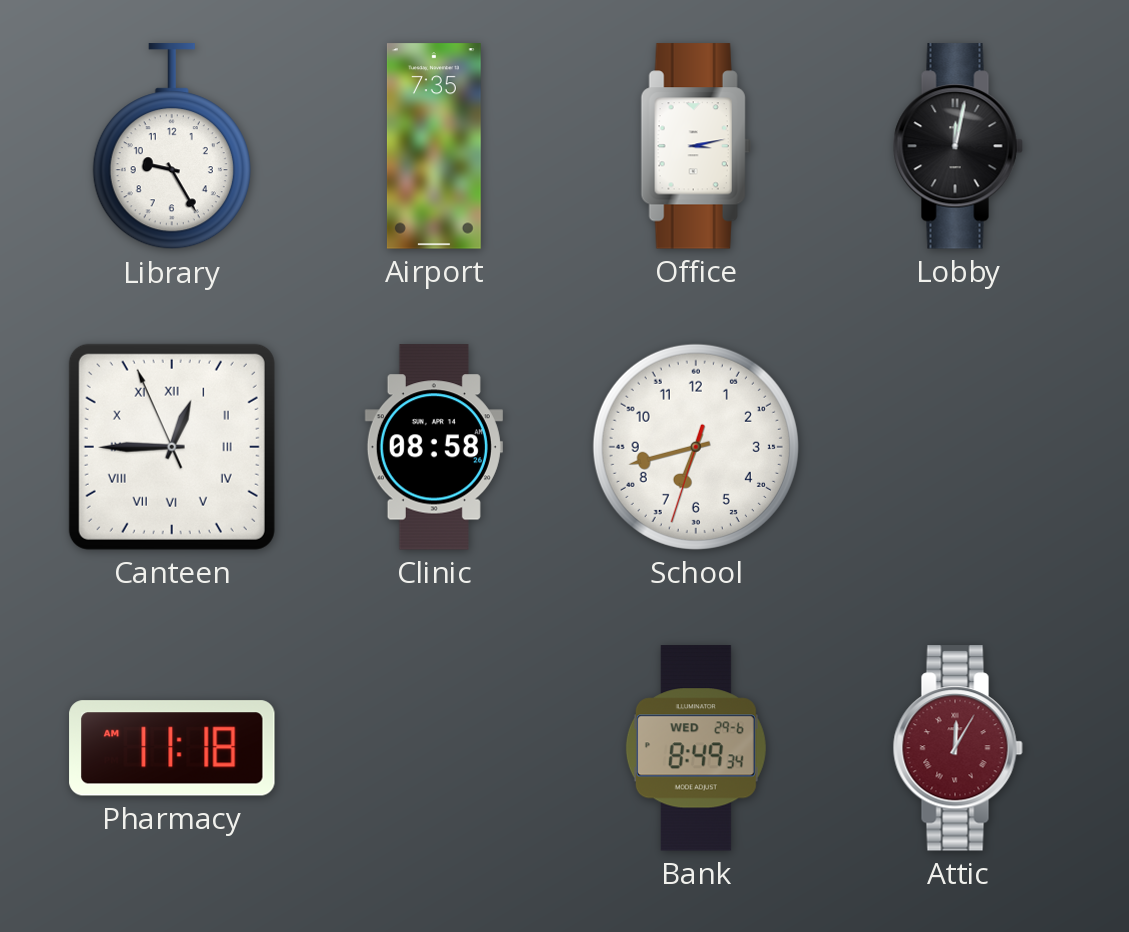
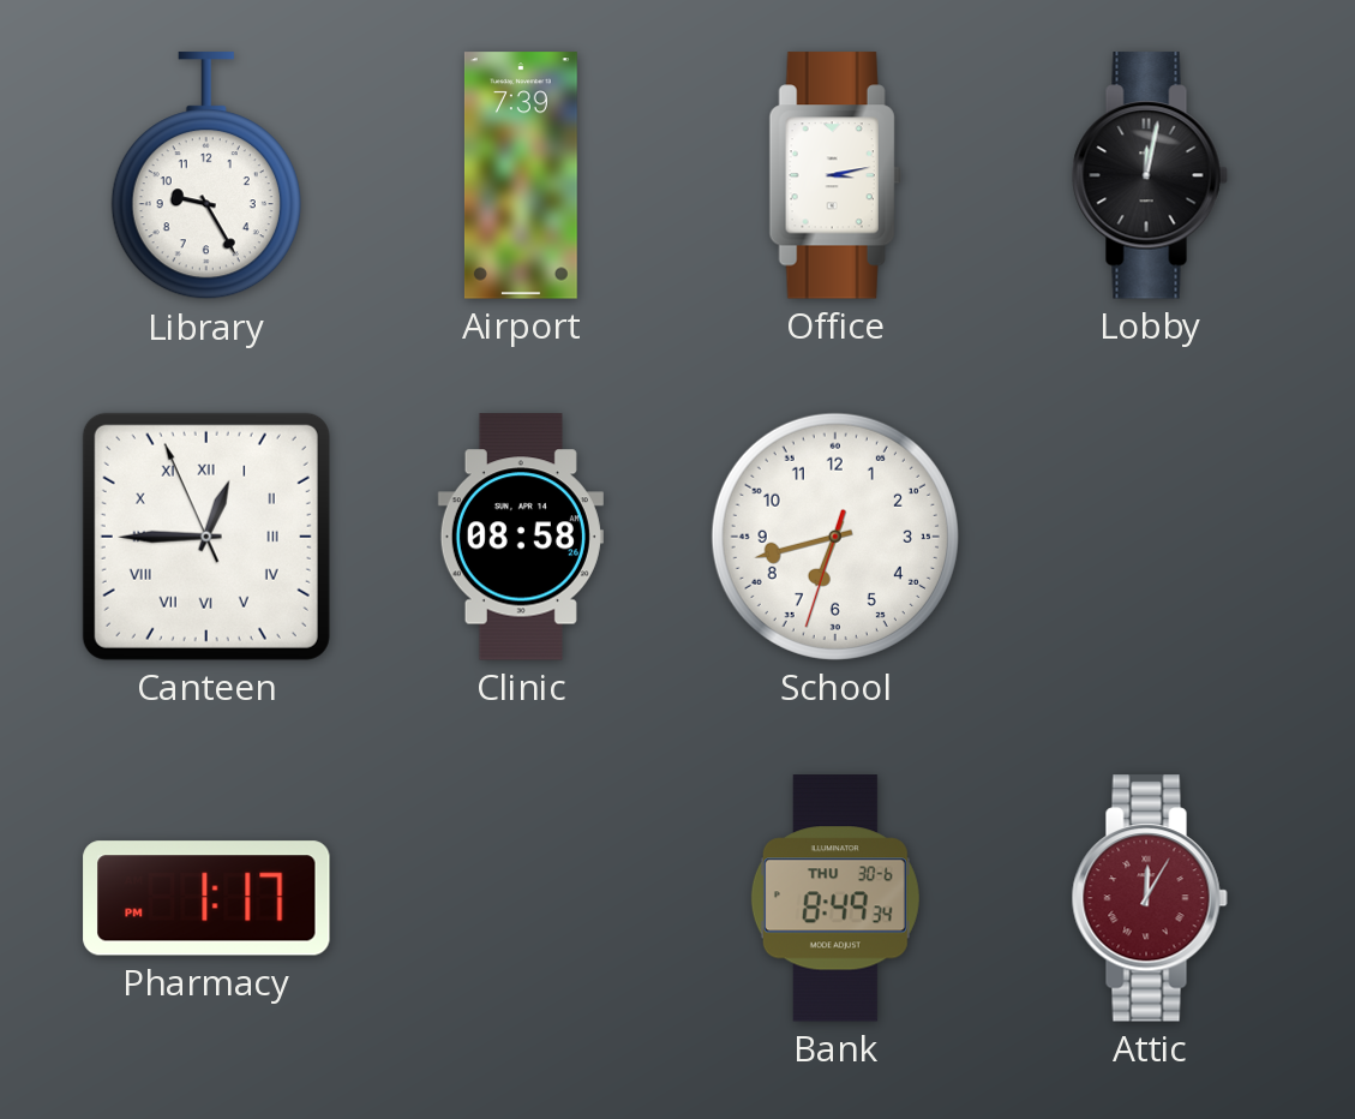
Airport: 7:35 -> 7:39 (521, 175)
Pharmacy: 11:18 -> 1:17 (206, 898)
Bank date: WED 29-6 -> THU 30-6 (835, 898)
